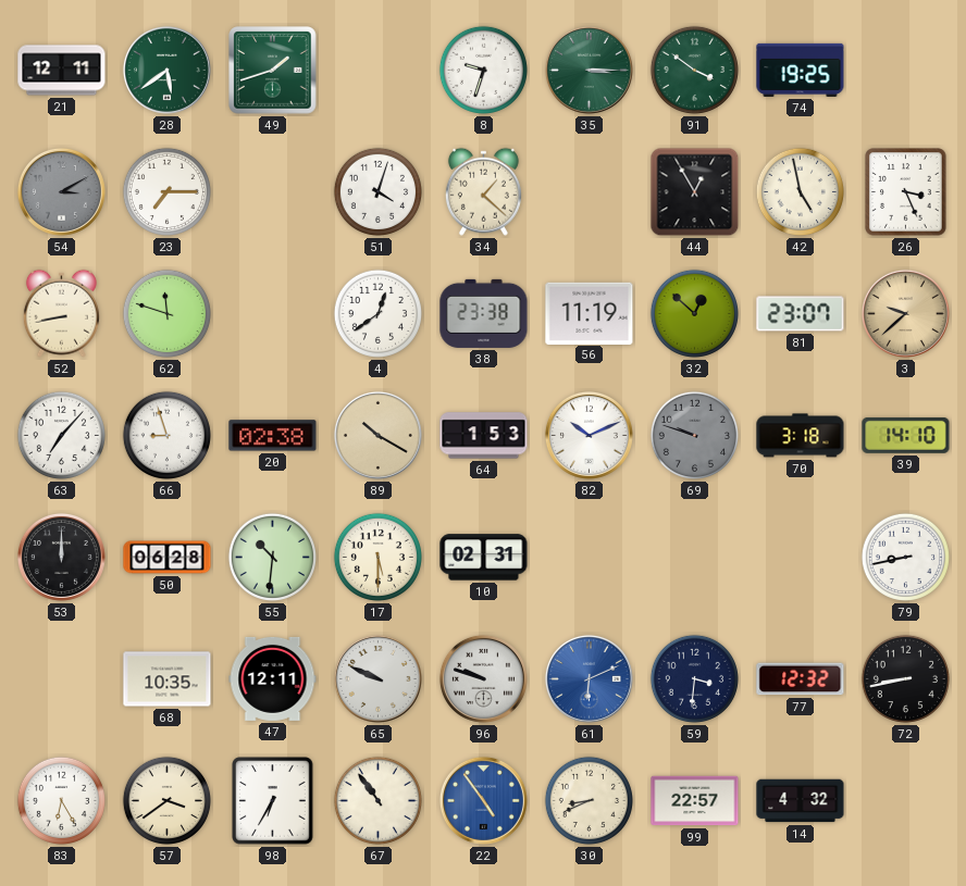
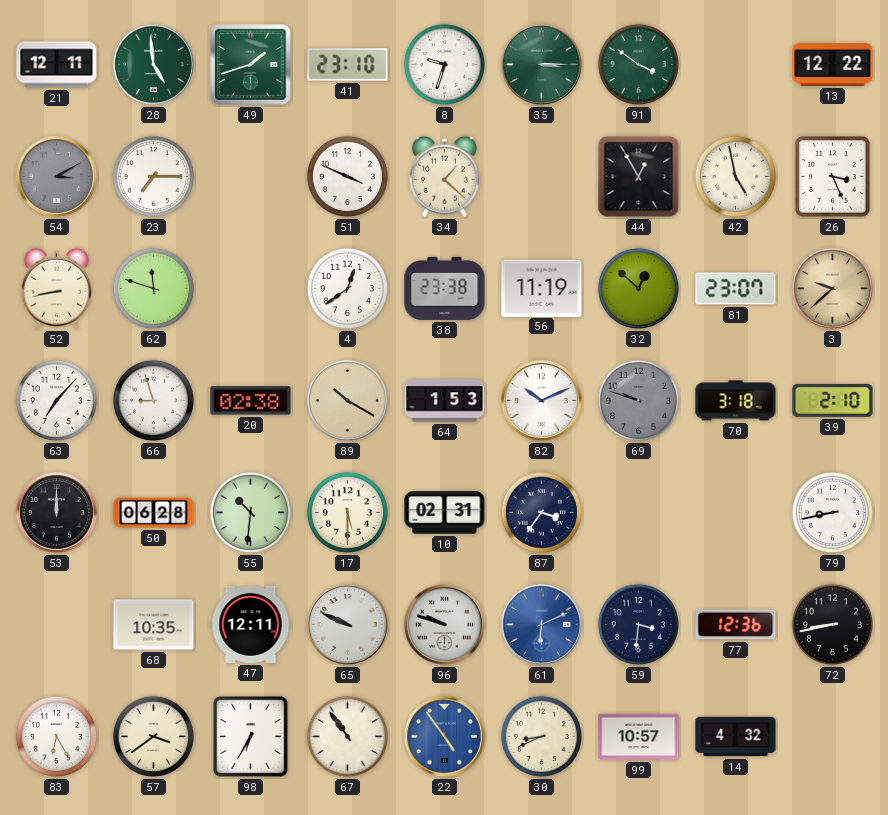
28: 5:39 -> 4:59 (153, 64)
41: none -> 23:10 (348, 65)
74: 19:25 -> none (801, 70)
13: none -> 12:22 (833, 64)
51: 4:03 -> 3:49 (347, 176)
39: 14:10 -> 2:10 (833, 400)
87: none -> 3:36 (541, 512)
77: 12:32 -> 12:36 (736, 625)
99: 22:57 -> 10:57 (639, 737)
